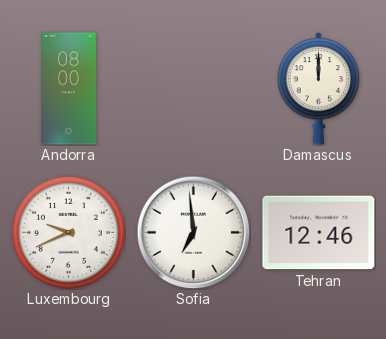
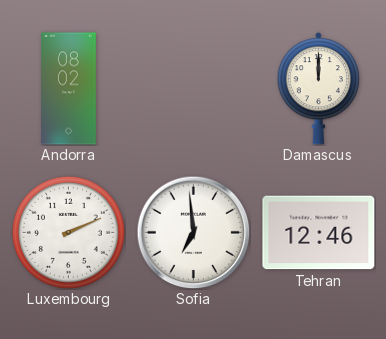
Andorra: 08:00 -> 08:02 (69, 89)
Luxembourg: 9:41 -> 2:11 (68, 232)
